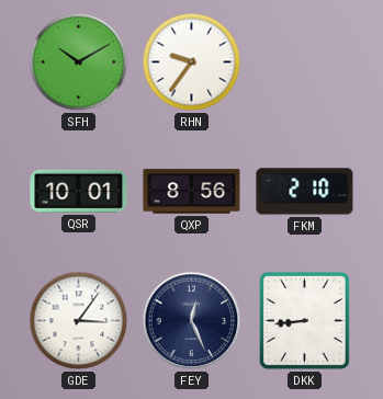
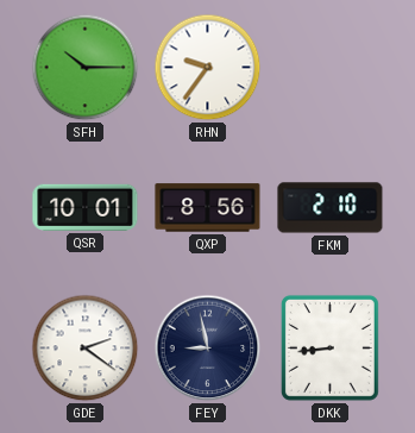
SFH: 10:10 -> 10:15 (86, 68)
GDE: 3:06 -> 2:21 (86, 349)
FEY: 12:26 -> 8:58 (208, 349)
